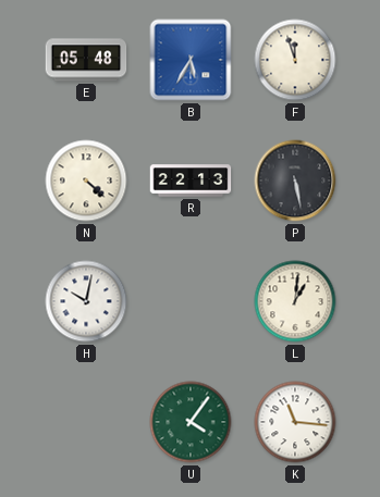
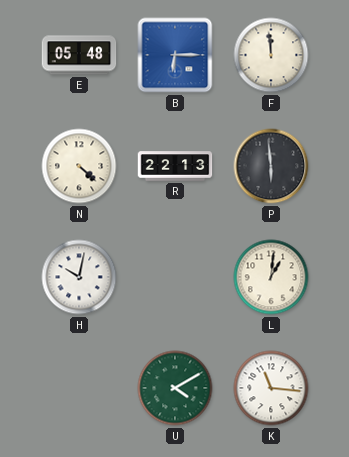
B: 5:35 -> 6:15 (175, 55)
F: 11:57 -> 11:59 (271, 55)
P: 5:28 -> 5:59 (271, 166)
U: 4:06 -> 4:10 (175, 388)
